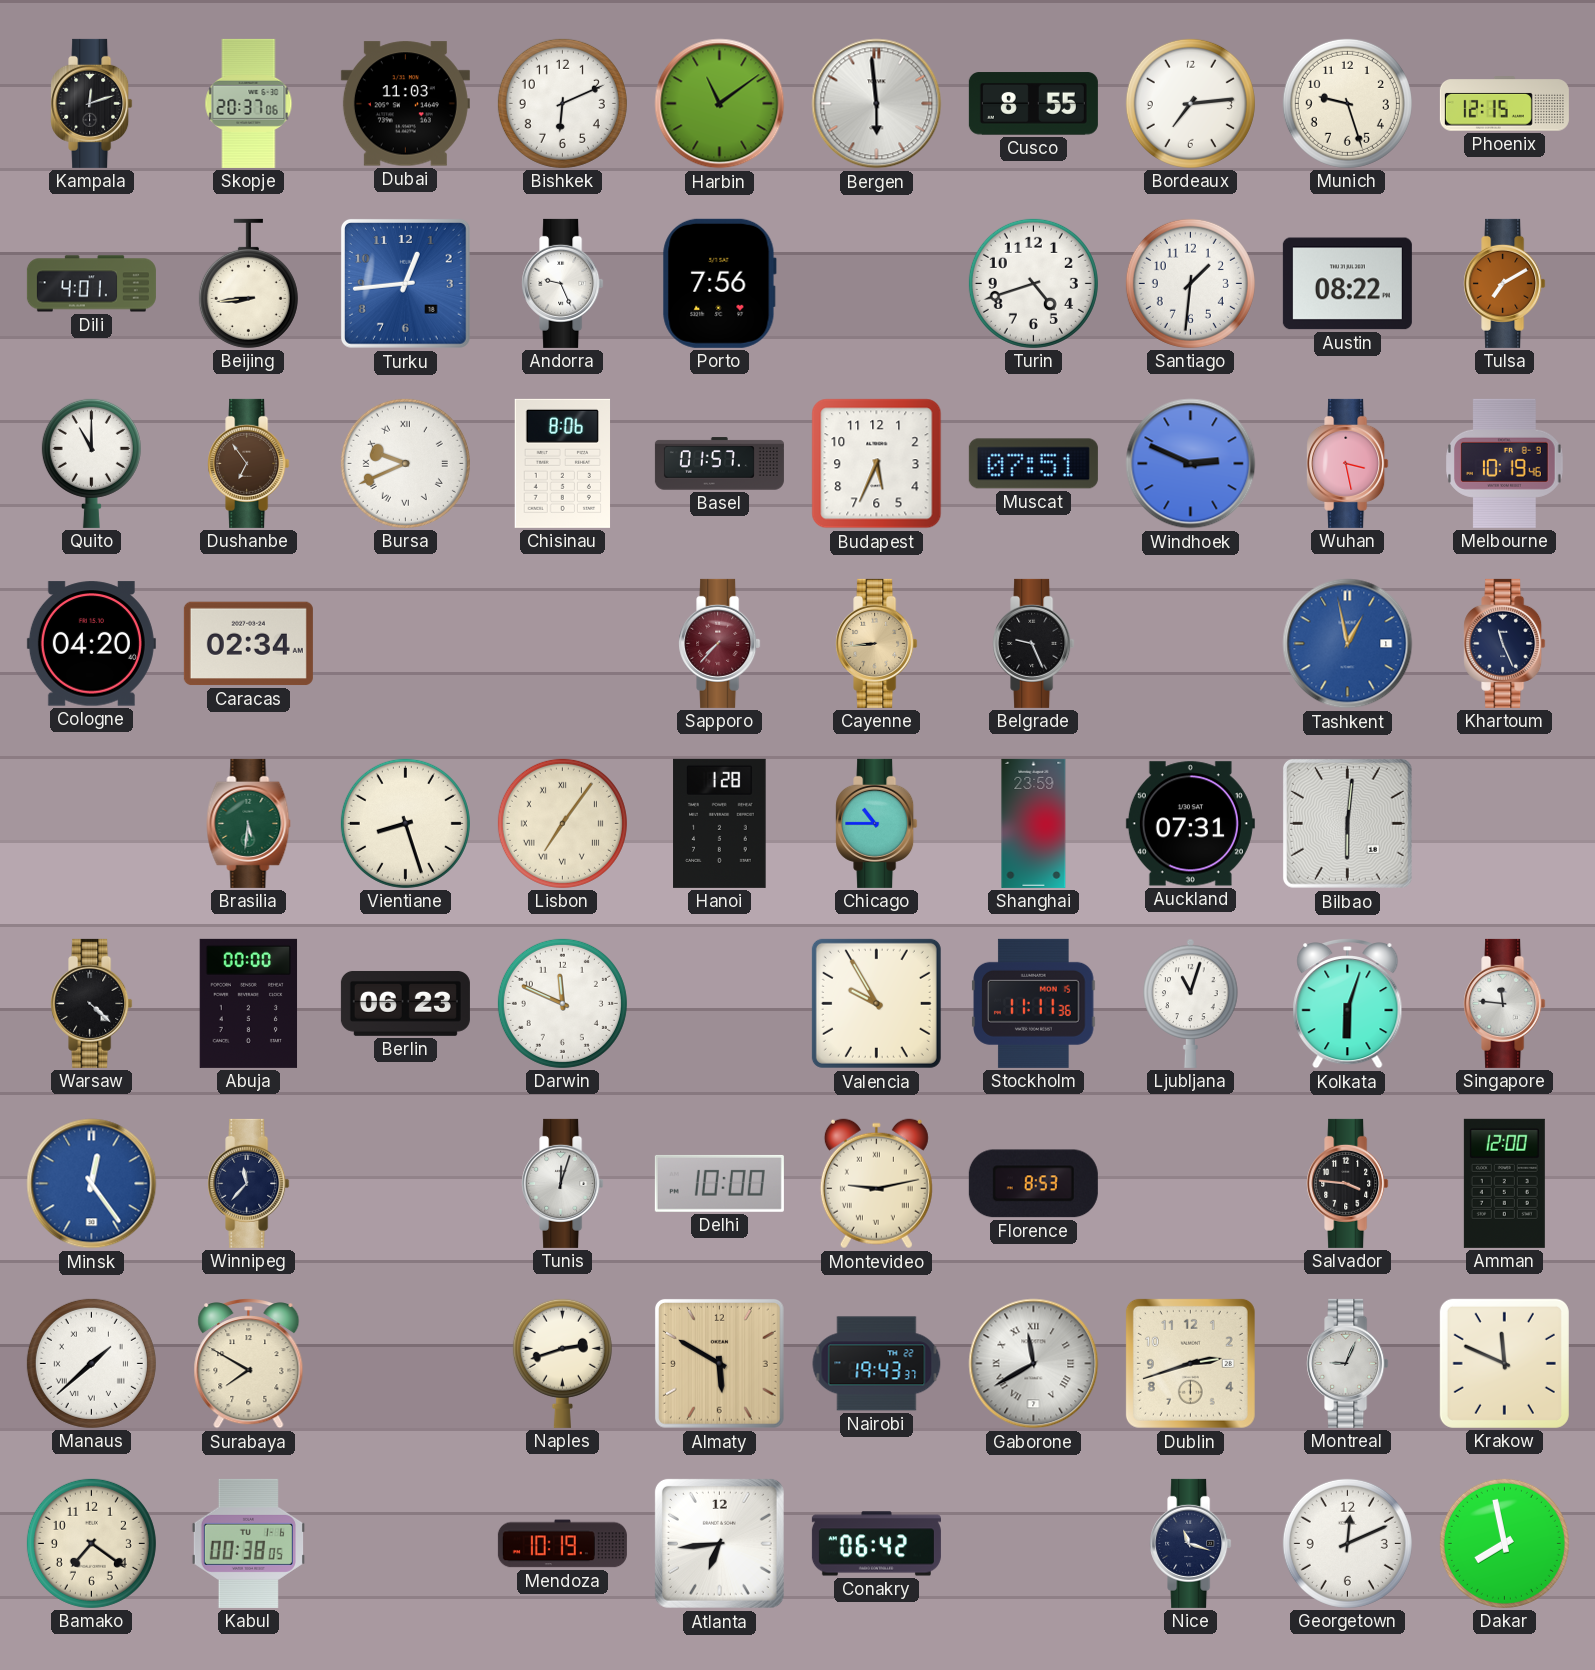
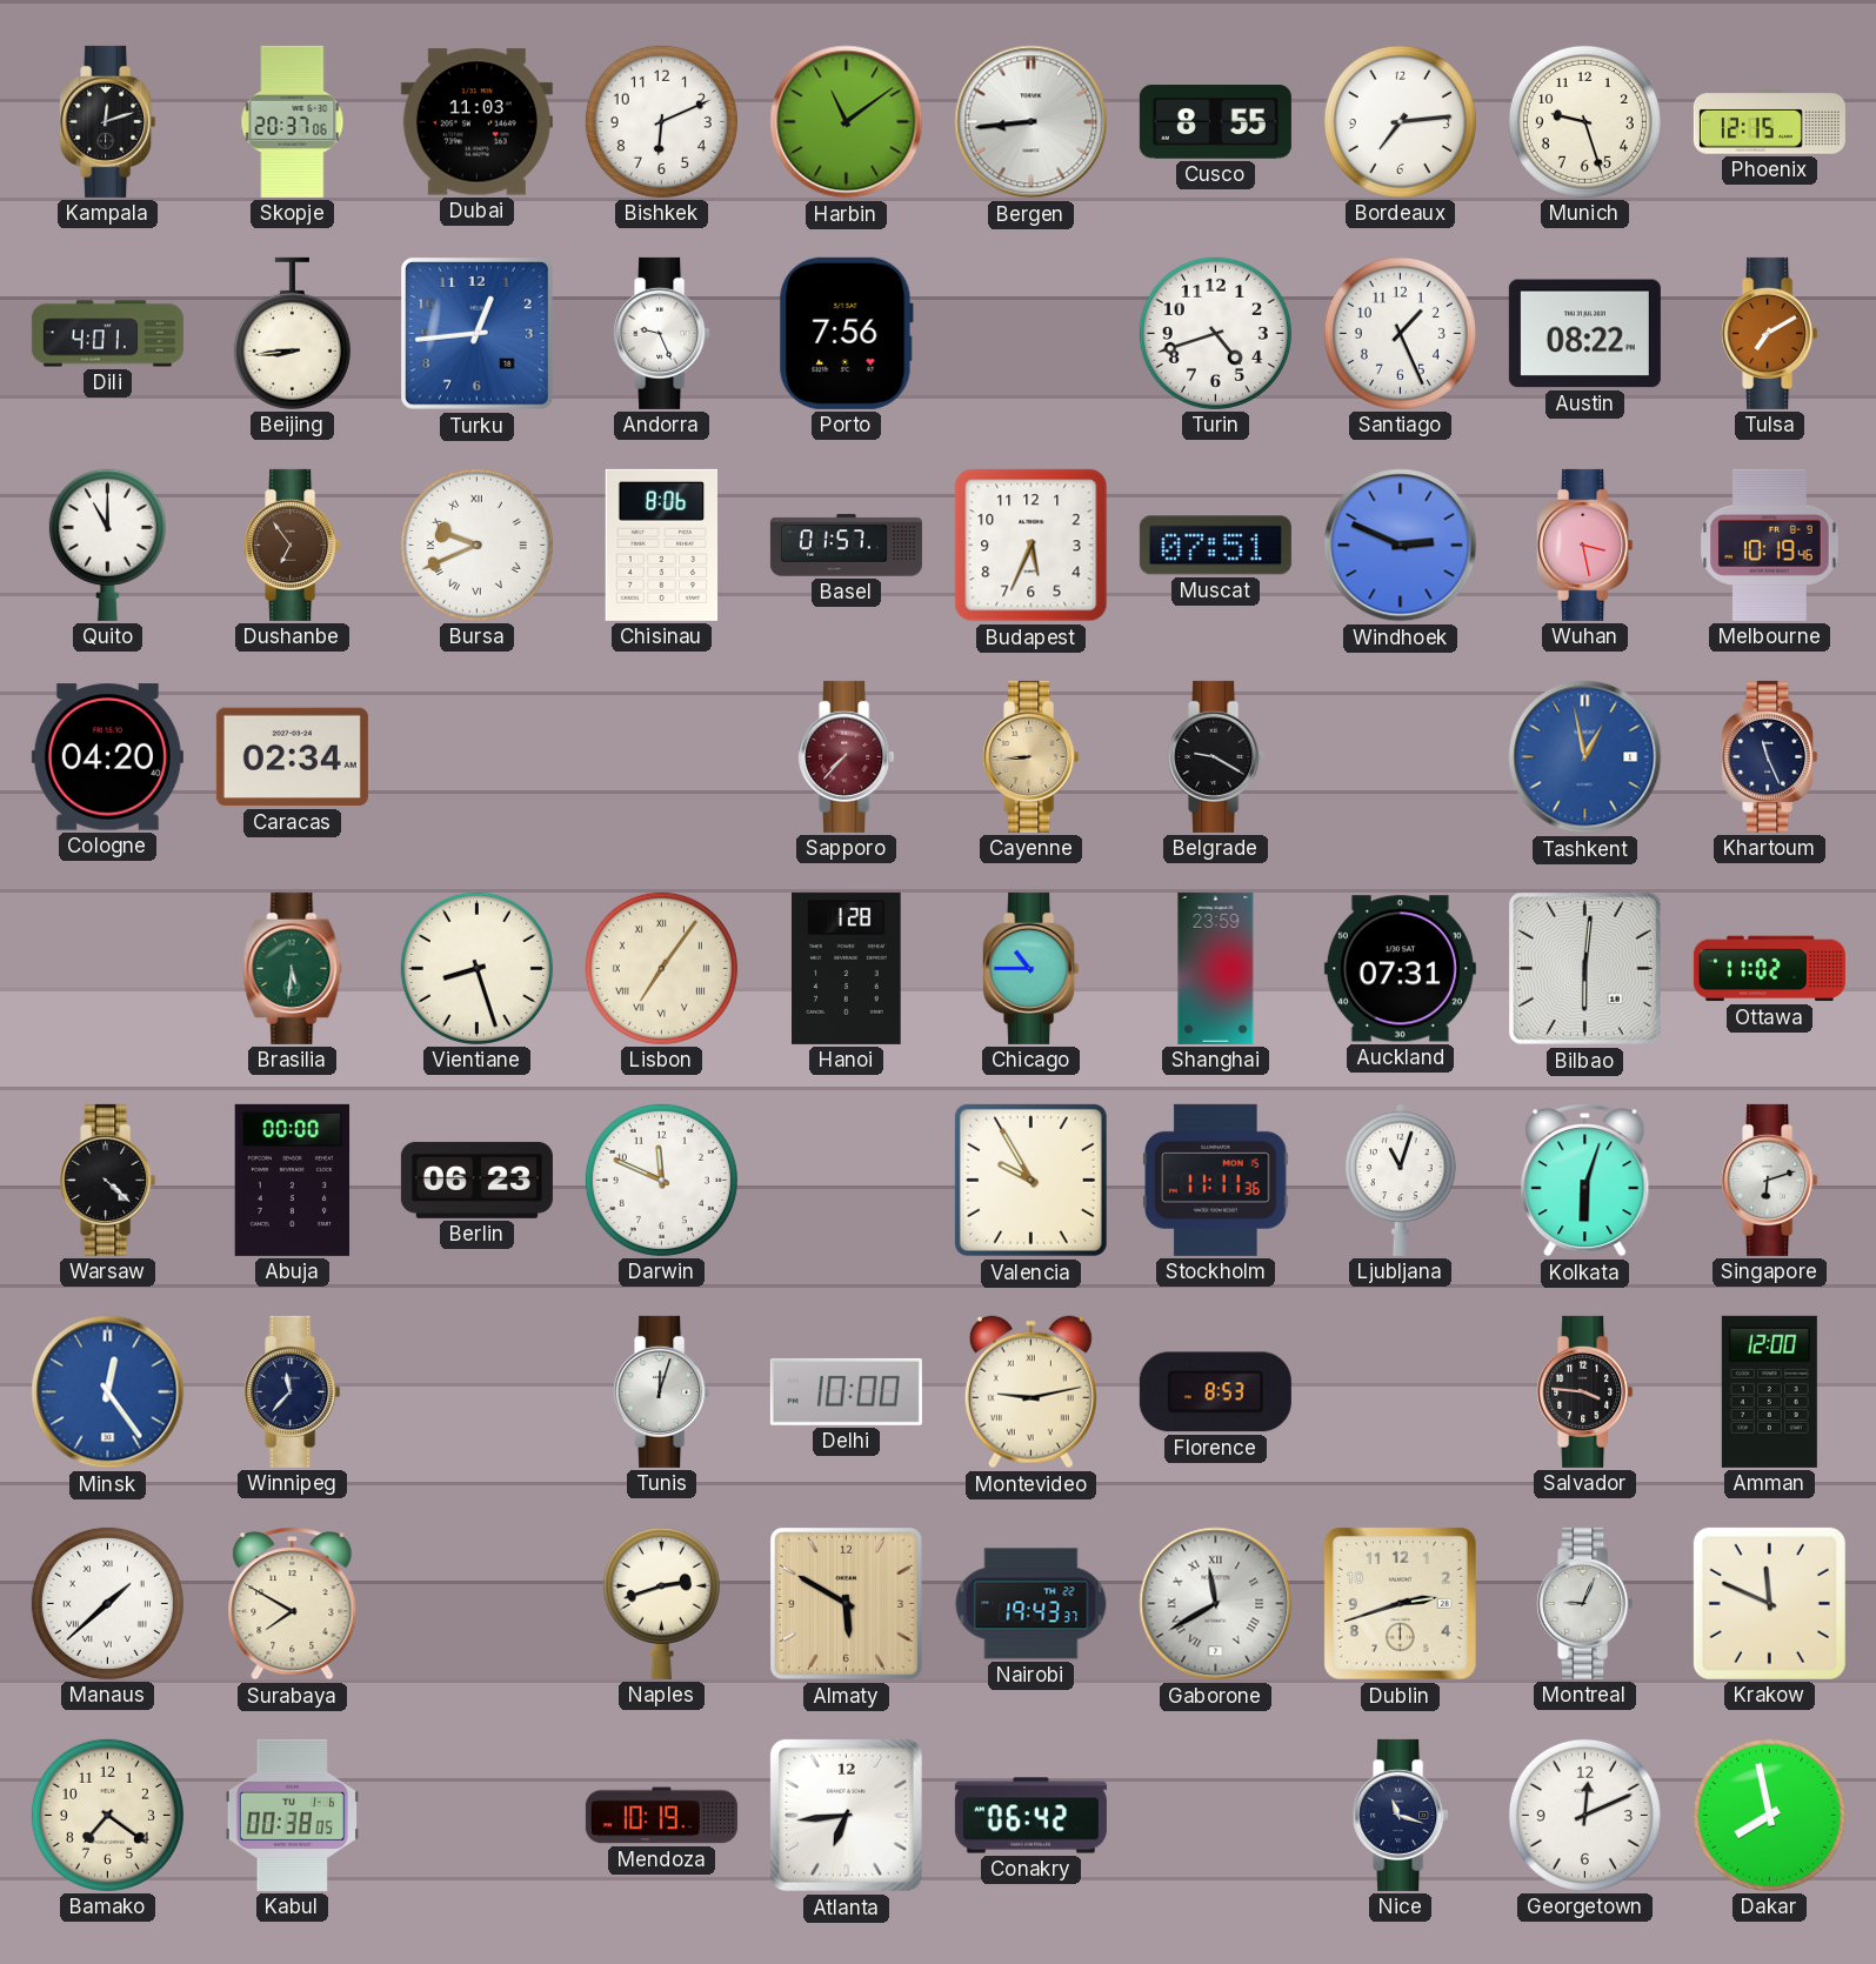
Bergen: 5:59 -> 8:44 (1032, 122)
Santiago: 1:31 -> 1:26 (1400, 333)
Belgrade: 9:26 -> 9:20 (1216, 756)
Ottawa: none -> 11:02 (1769, 969)
Singapore: 11:46 -> 6:12 (1770, 1180)
